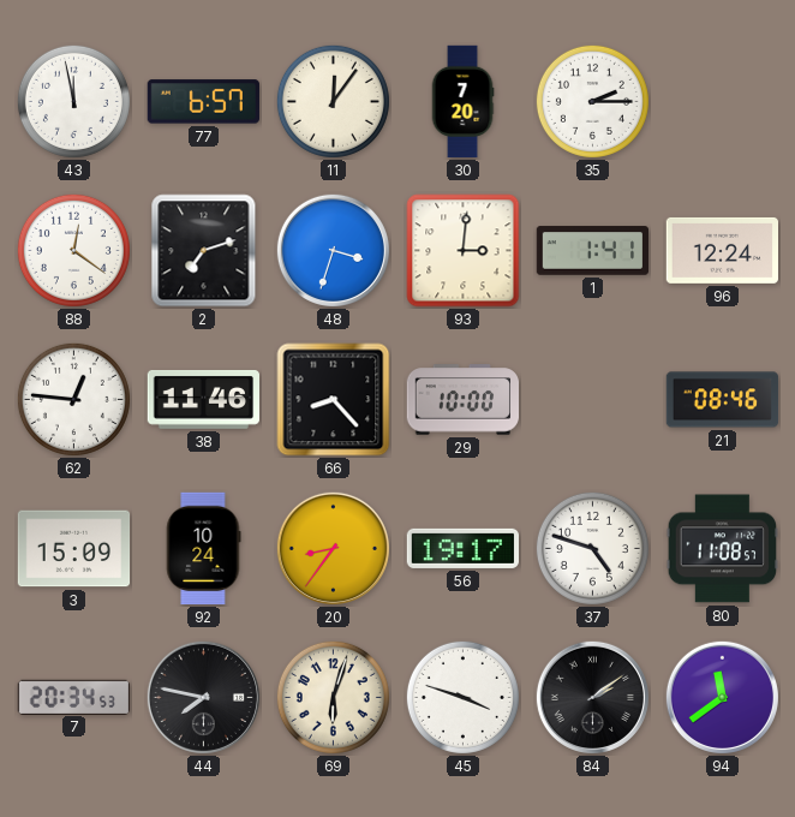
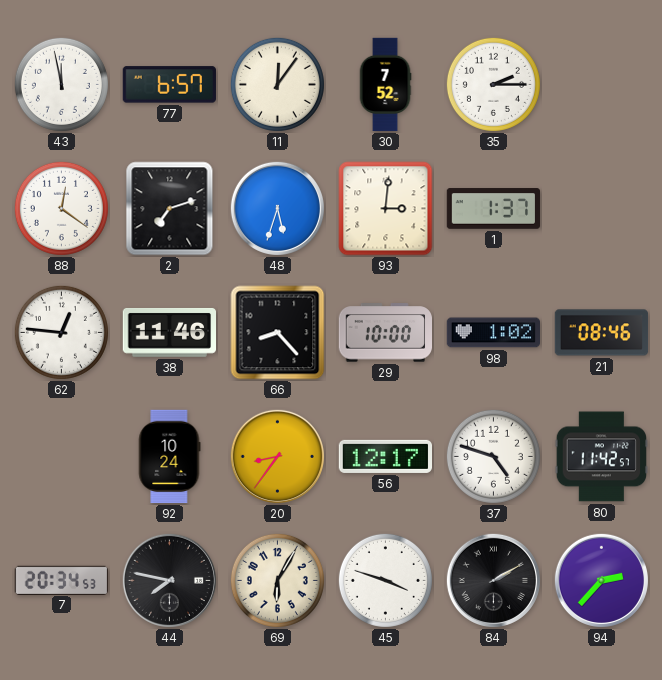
30: 7:20 -> 7:52 (385, 85)
48: 3:33 -> 5:33 (277, 208)
1: 1:41 -> 1:37 (494, 209)
96: 12:24 -> none (722, 250)
98: none -> 1:02 (493, 333)
3: 15:09 -> none (74, 549)
56: 19:17 -> 12:17 (385, 456)
80: 11:08 -> 11:42 (601, 457)
69: 6:03 -> 6:05 (277, 580)
84: 2:09 -> 2:10 (493, 580)
94: 11:39 -> 2:37 (601, 580)
